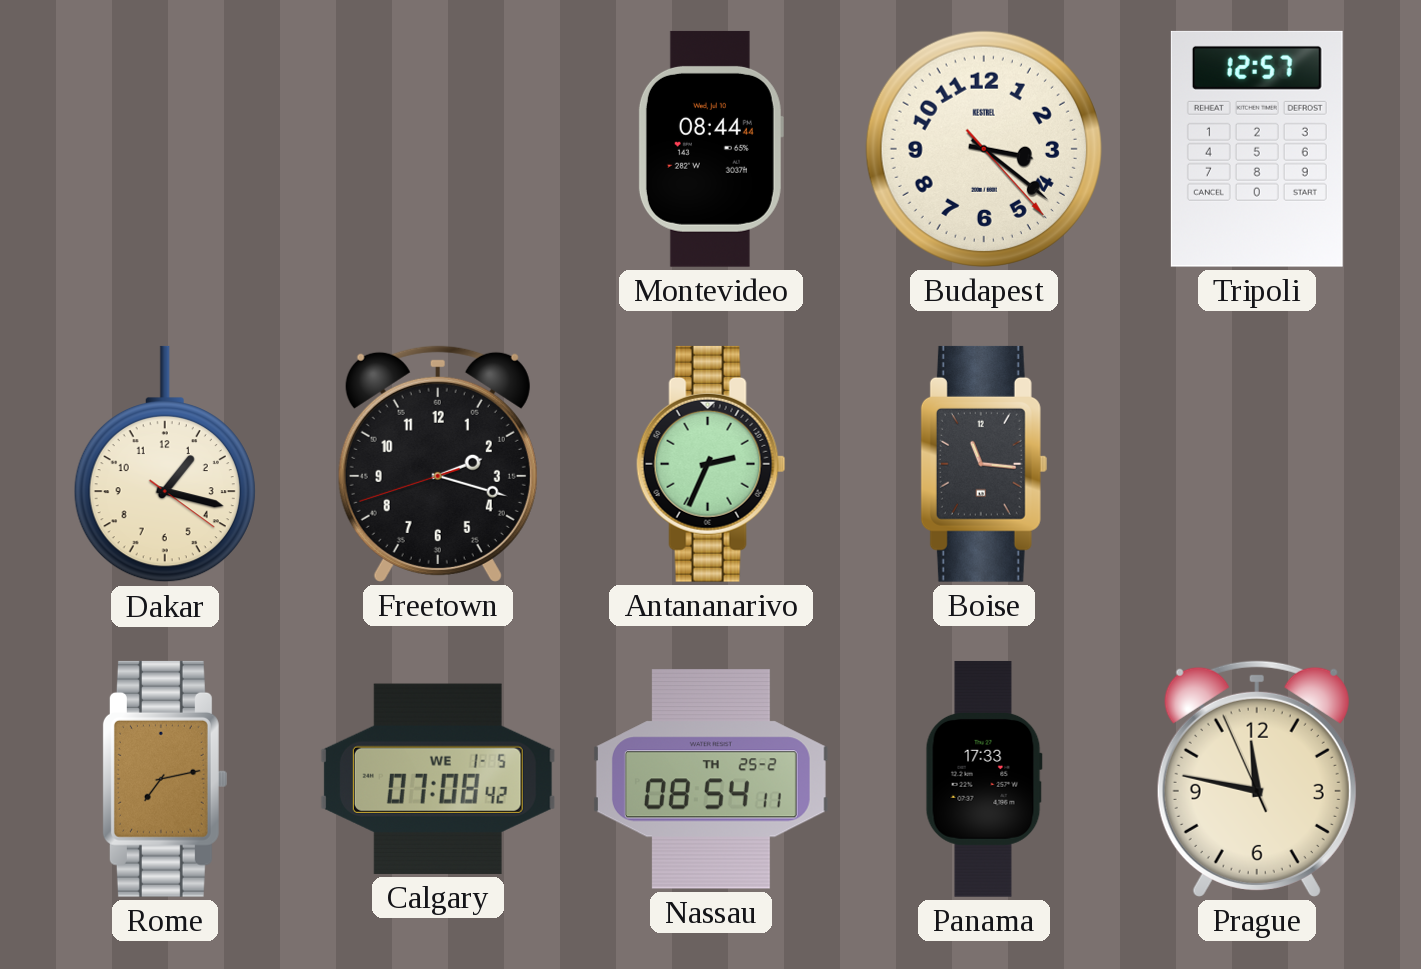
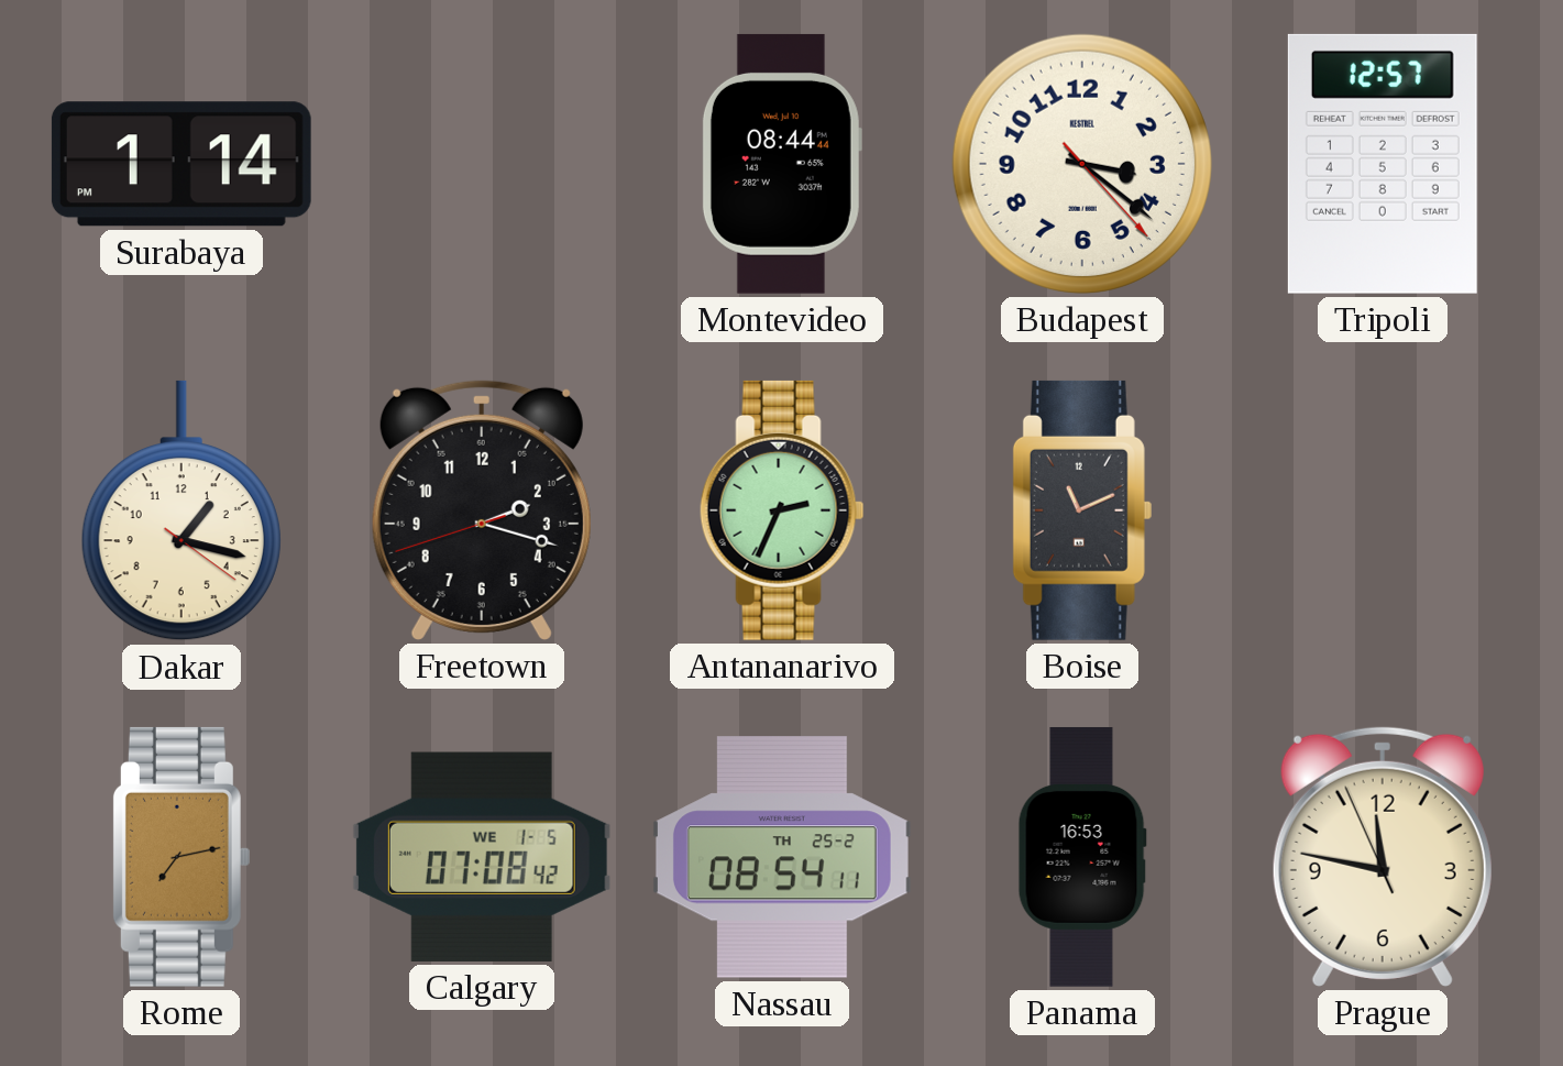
Surabaya: none -> 1:14 (181, 164)
Boise: 11:16 -> 11:11 (1082, 510)
Panama: 17:33 -> 16:53 (1082, 857)
